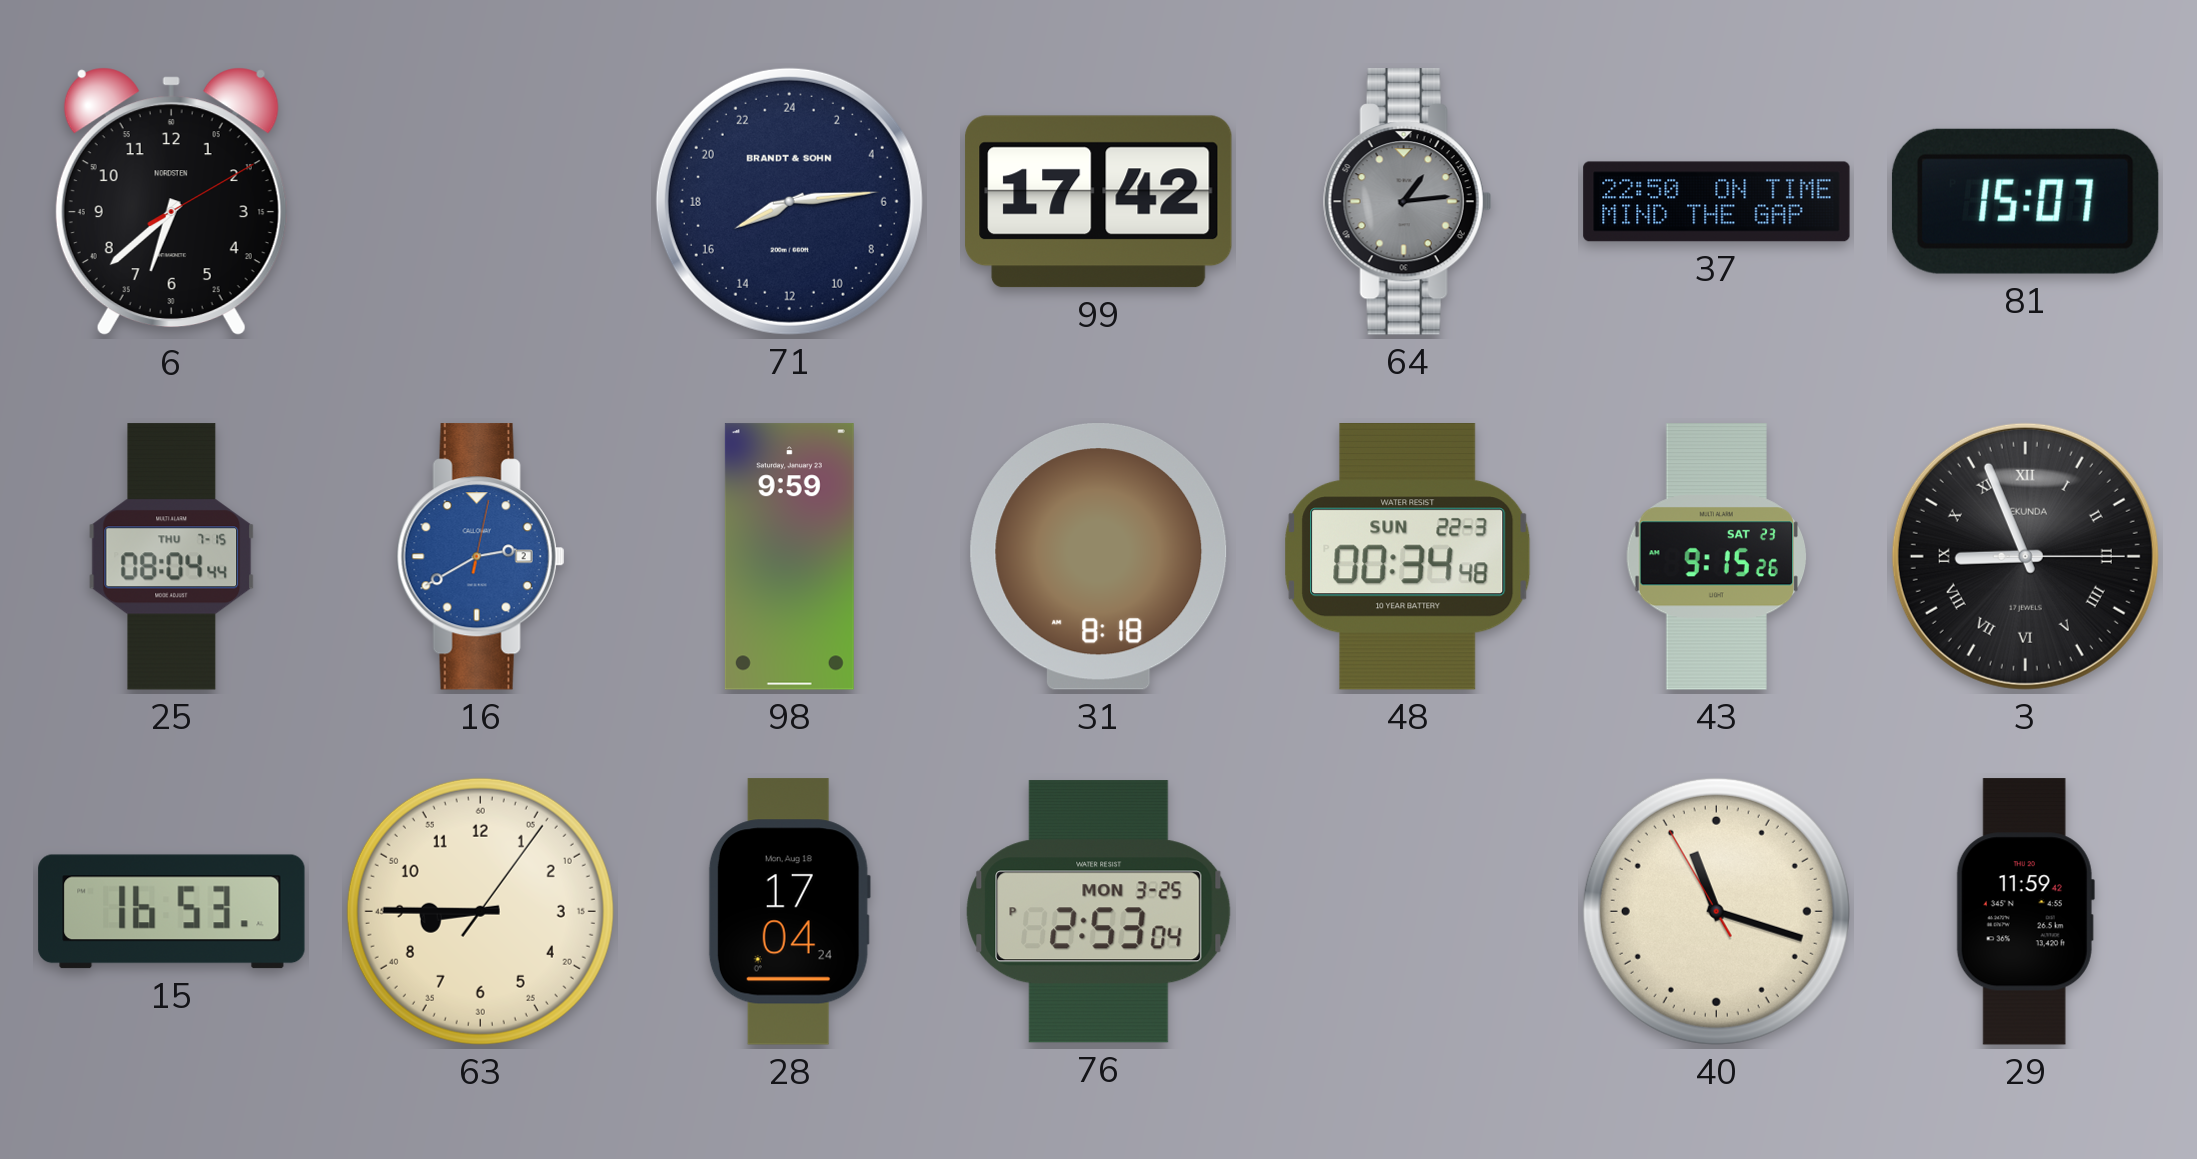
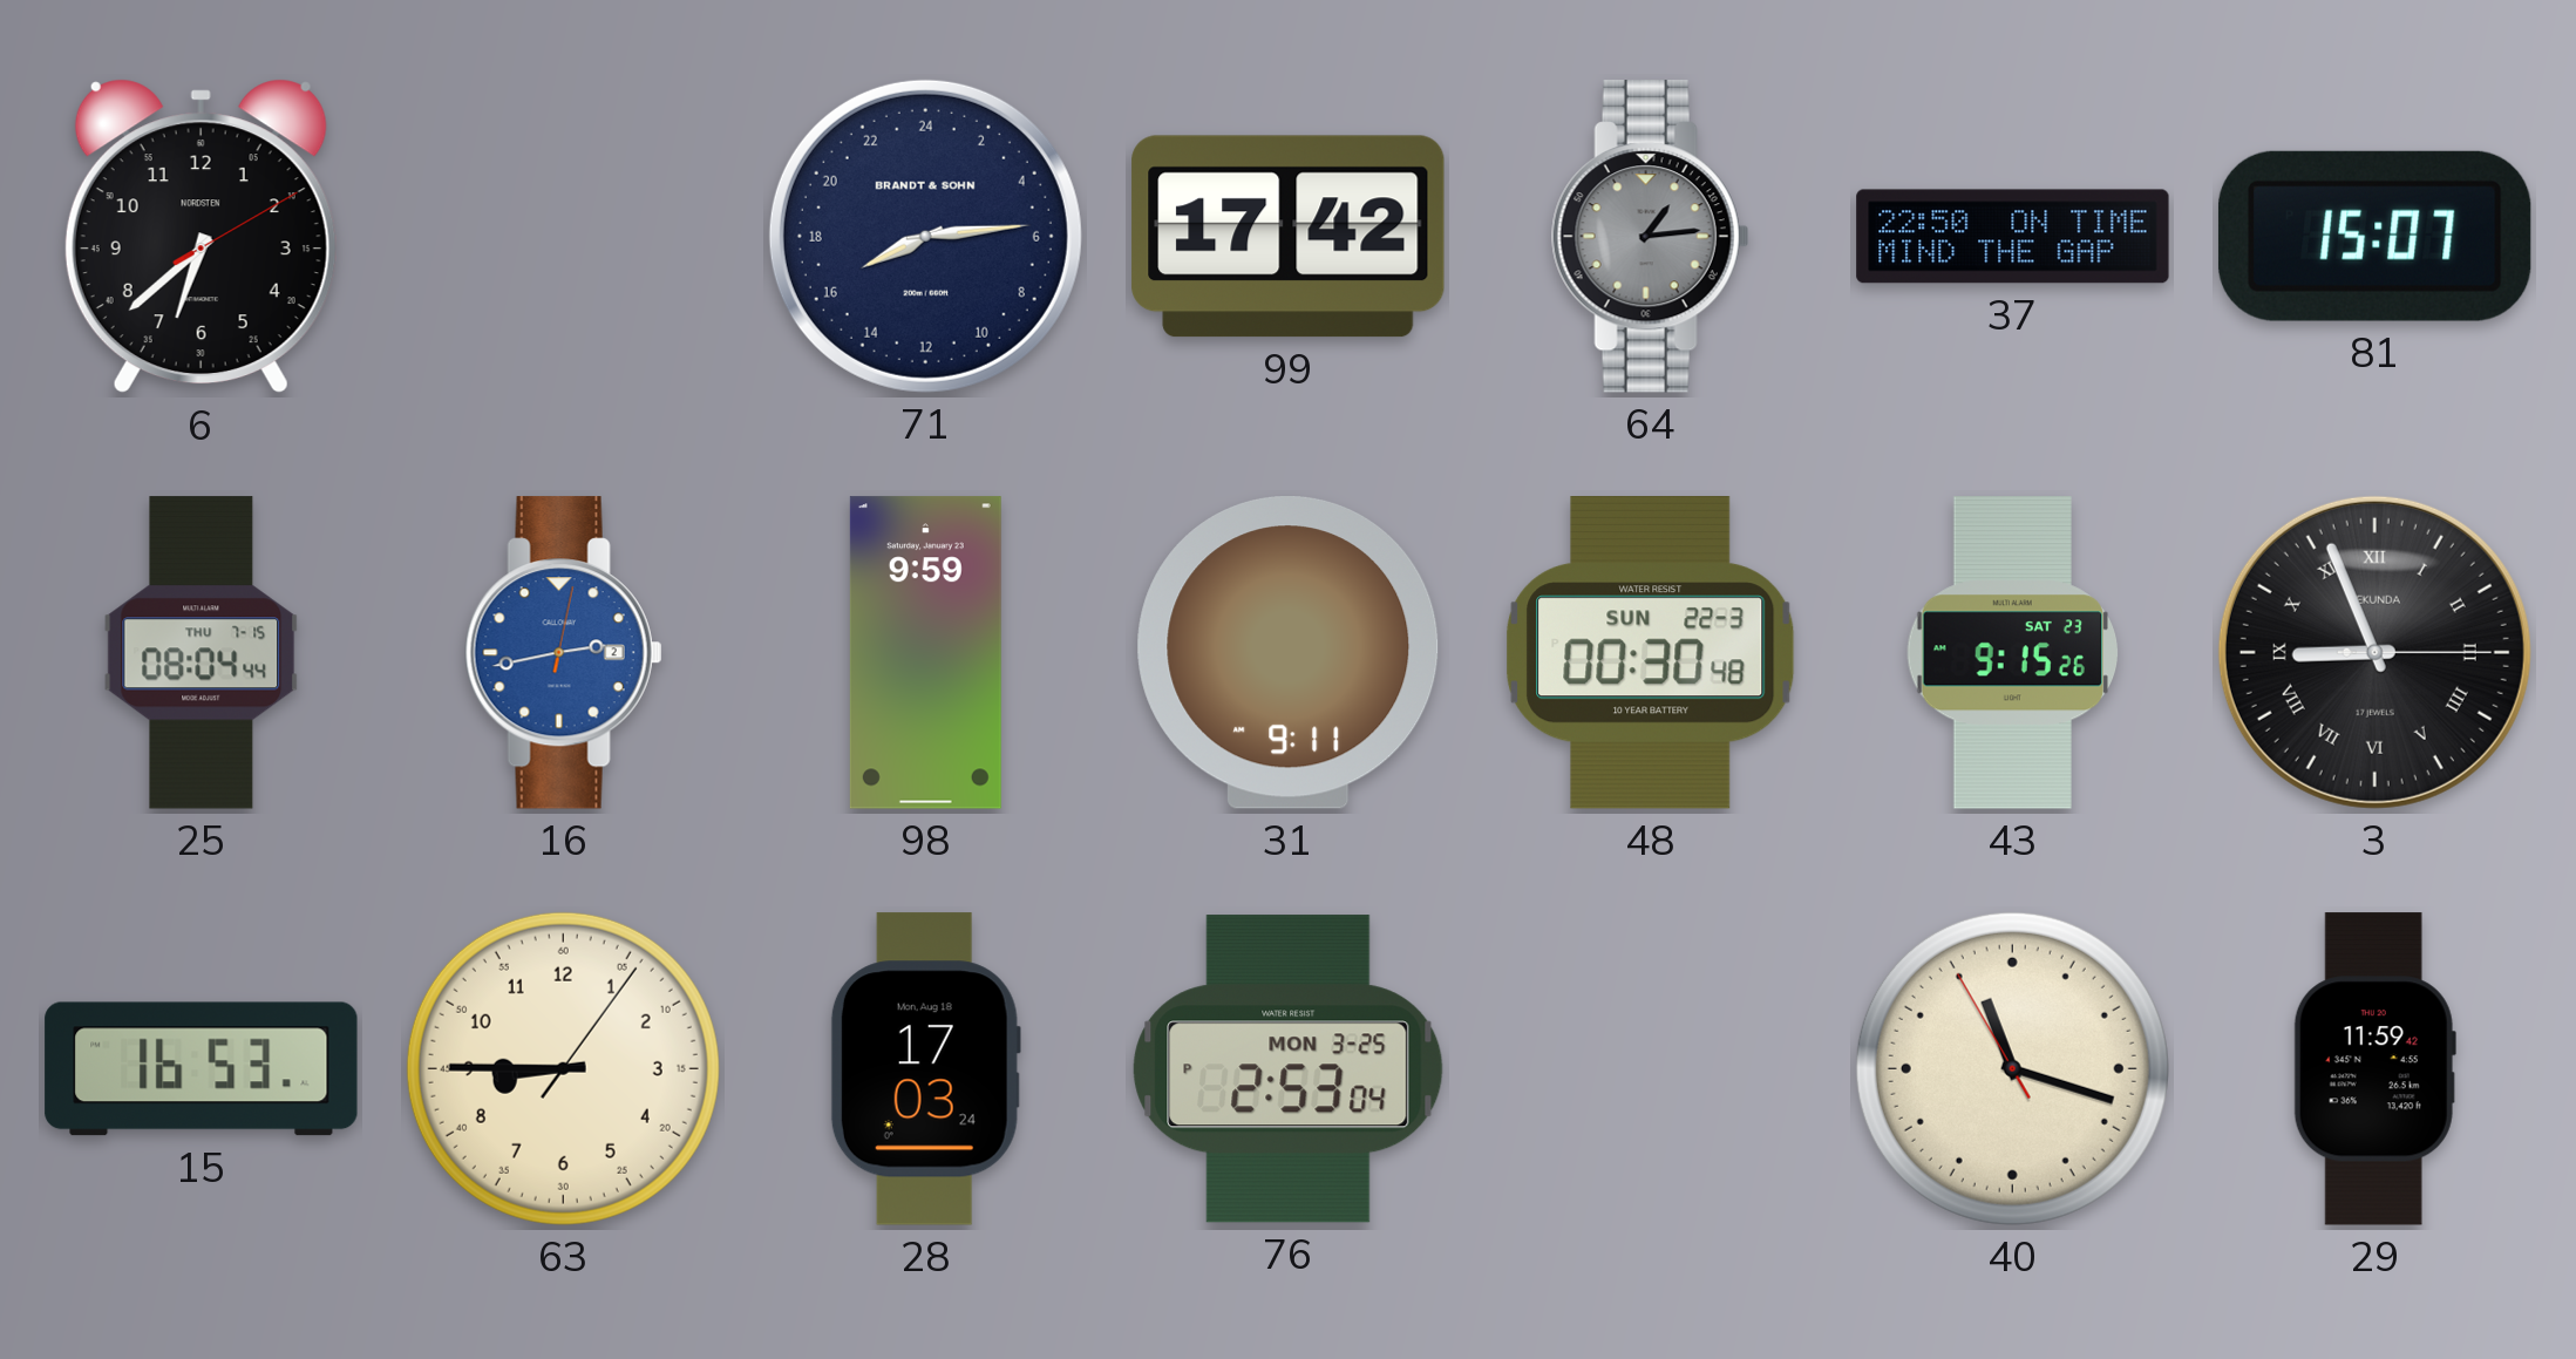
16: 2:40 -> 2:43 (563, 653)
31: 8:18 -> 9:11 (1289, 653)
48: 00:34 -> 00:30 (1651, 653)
28: 17:04 -> 17:03 (925, 1069)
